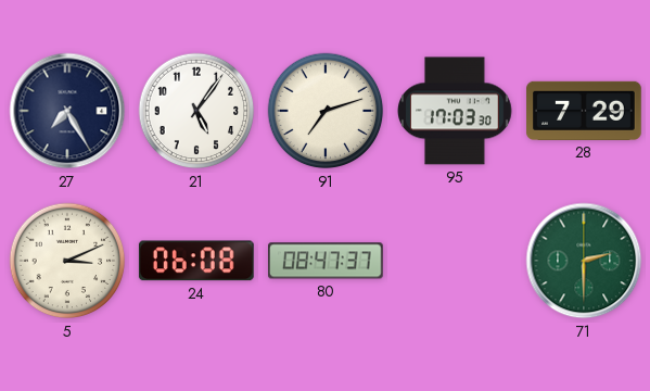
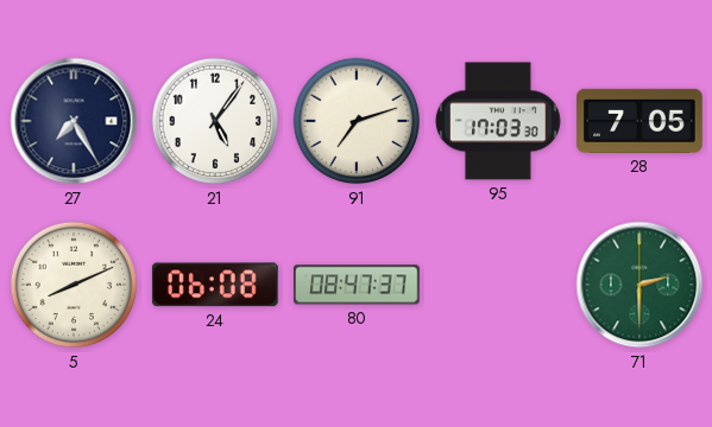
28: 7:29 -> 7:05 (639, 121)
5: 3:11 -> 8:11 (74, 285)
